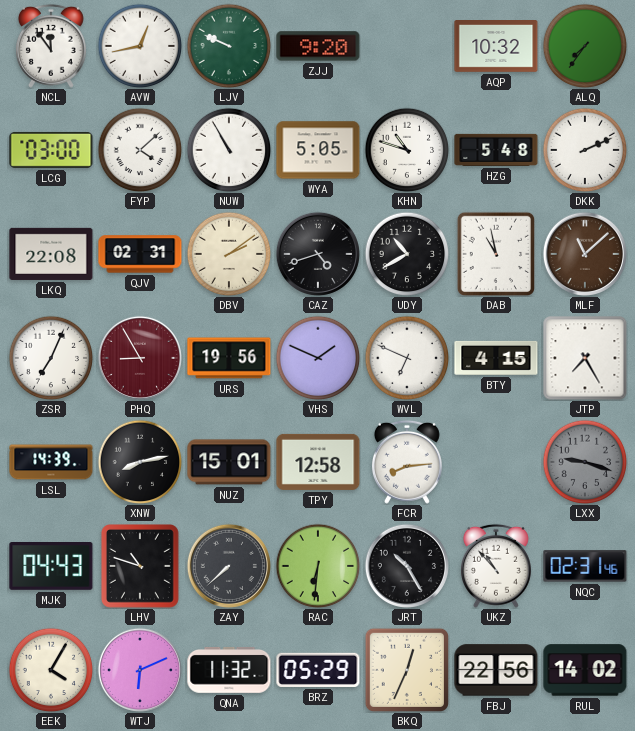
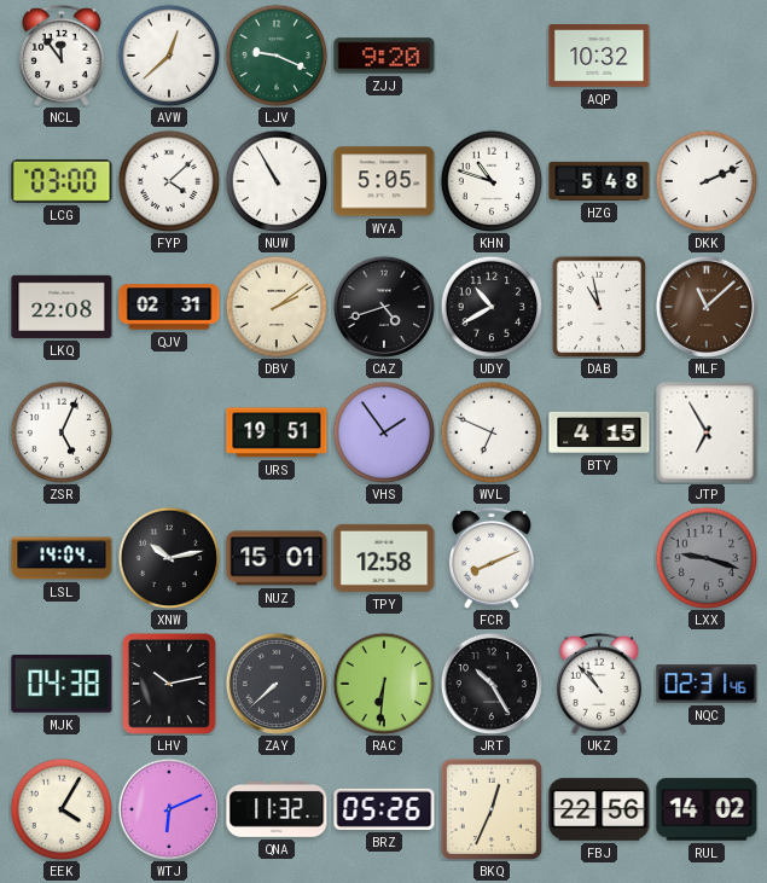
AVW: 12:43 -> 12:38 (169, 56)
LJV: 9:49 -> 9:19 (277, 56)
ALQ: 7:36 -> none (585, 46)
ZSR: 7:04 -> 5:04 (62, 432)
PHQ: 8:55 -> none (140, 358)
URS: 19:56 -> 19:51 (277, 432)
VHS: 1:49 -> 1:54 (384, 432)
JTP: 7:25 -> 6:55 (707, 432)
LSL: 14:39 -> 14:04 (62, 558)
XNW: 8:13 -> 10:13 (169, 558)
FCR: 8:14 -> 8:11 (492, 558)
MJK: 04:43 -> 04:38 (62, 685)
LHV: 10:48 -> 10:13 (170, 685)
BRZ: 05:29 -> 05:26 (384, 809)
